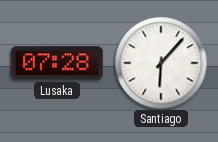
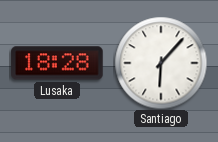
Lusaka: 07:28 -> 18:28 (57, 63)
